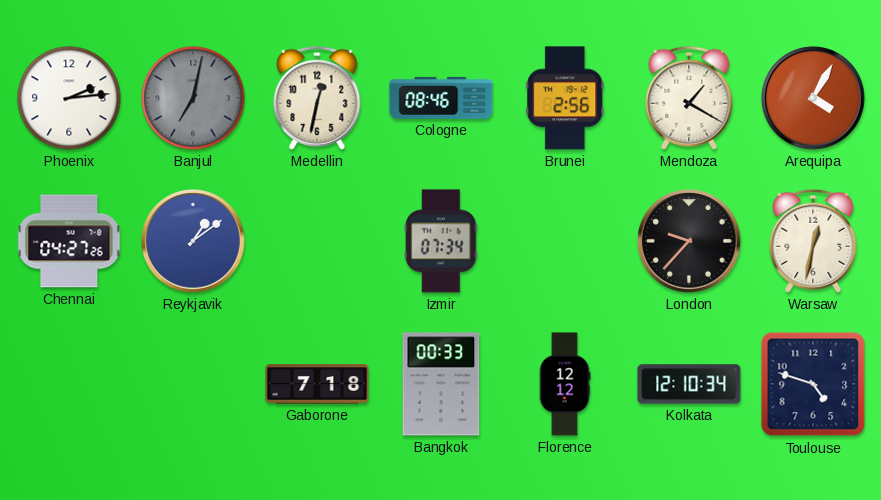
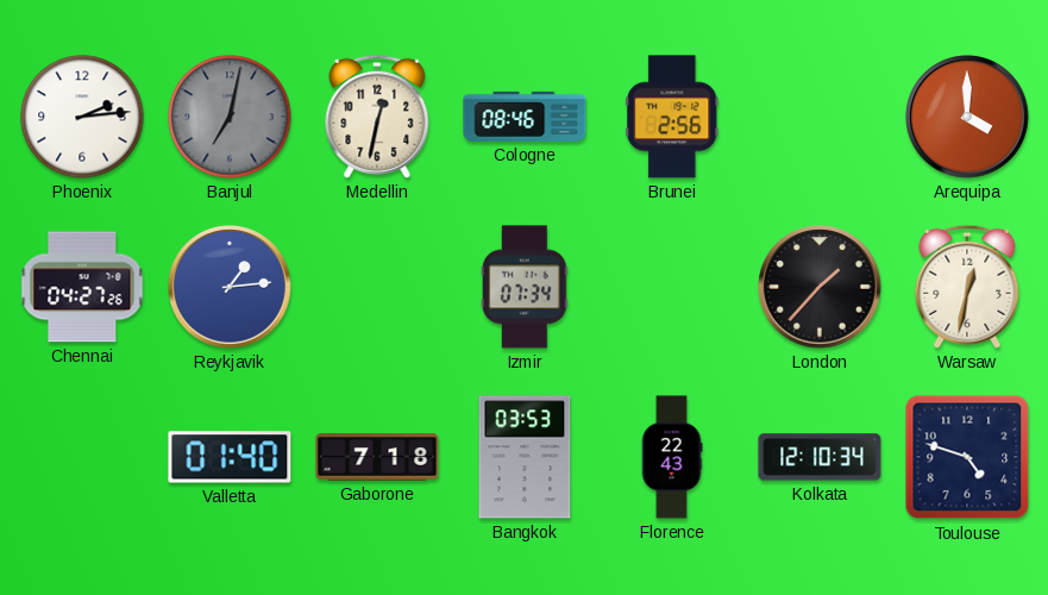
Mendoza: 1:20 -> none (689, 98)
Arequipa: 4:05 -> 4:00 (967, 117)
Reykjavik: 1:09 -> 1:14 (230, 287)
London: 9:37 -> 1:37 (820, 287)
Valletta: none -> 01:40 (230, 457)
Bangkok: 00:33 -> 03:53 (525, 457)
Florence: 12:12 -> 22:43 (672, 457)
